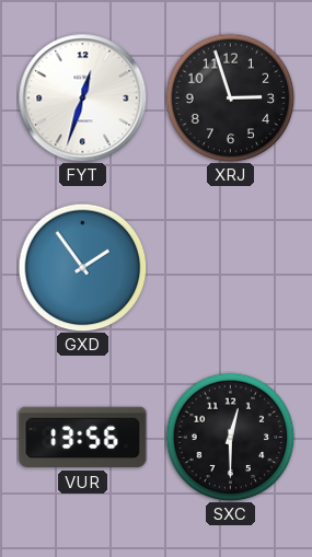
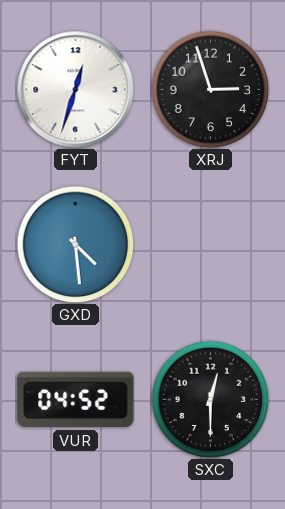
GXD: 1:54 -> 4:29 (75, 244)
VUR: 13:56 -> 04:52 (76, 400)
